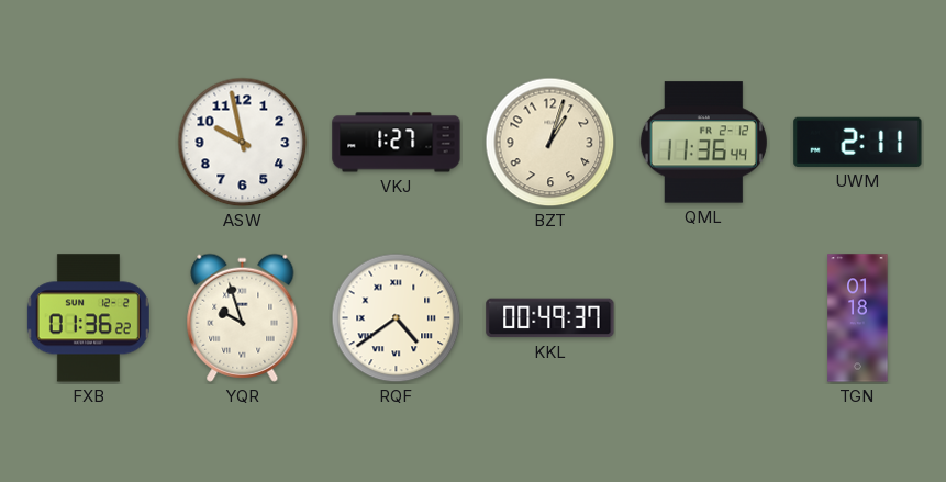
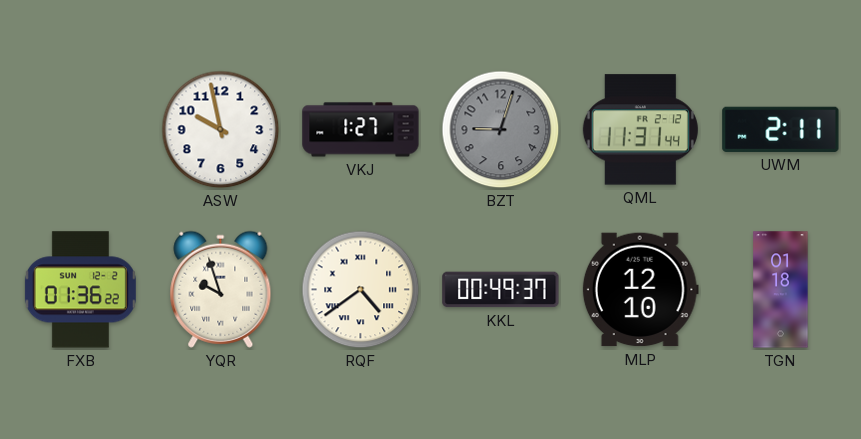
BZT: 1:03 -> 9:03 (501, 130)
BZT dial: cream -> grey (501, 130)
QML: 11:36 -> 11:31 (640, 130)
MLP: none -> 12:10 (640, 290)
